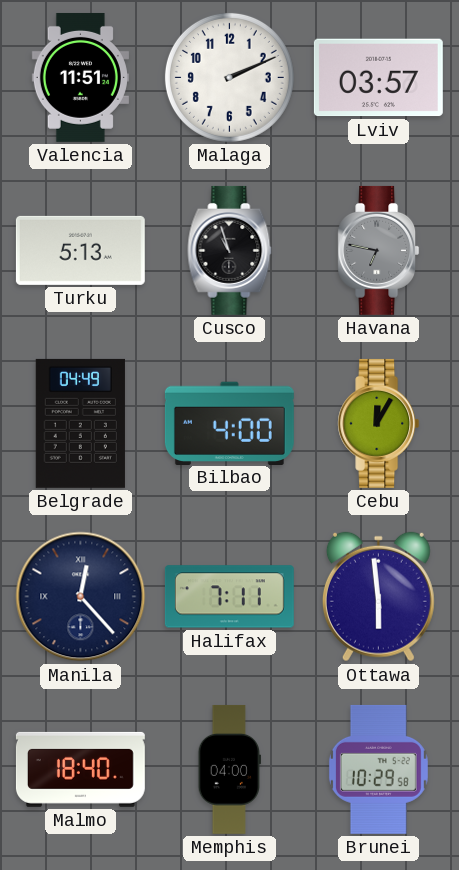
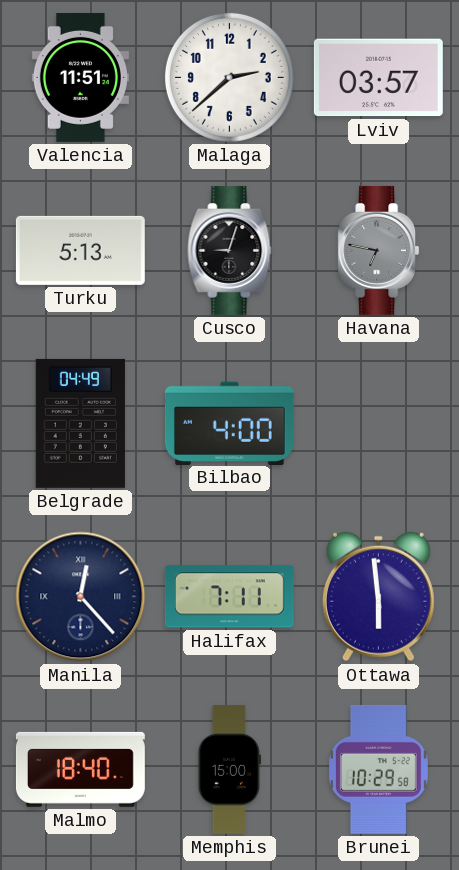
Malaga: 2:11 -> 2:38 (229, 77)
Cusco: 10:57 -> 9:03 (230, 250)
Cebu: 12:05 -> none (379, 423)
Memphis: 04:00 -> 15:00 (229, 769)
